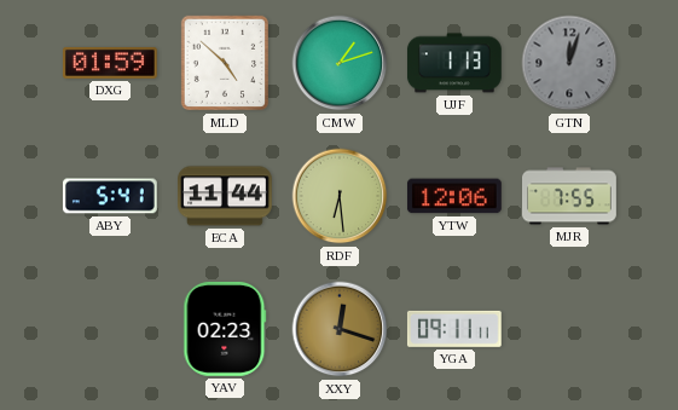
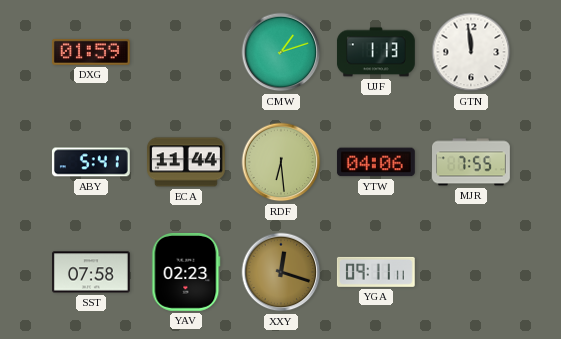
MLD: 4:52 -> none (224, 63)
GTN: 12:03 -> 11:59 (471, 52)
GTN dial: grey -> white (471, 52)
YTW: 12:06 -> 04:06 (376, 162)
SST: none -> 07:58 (92, 272)
